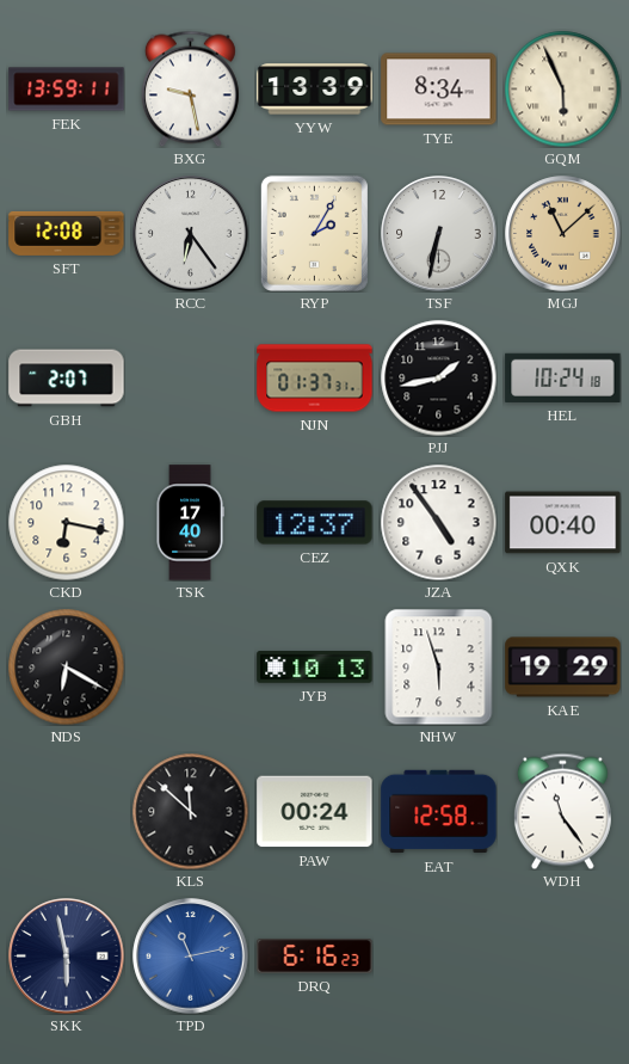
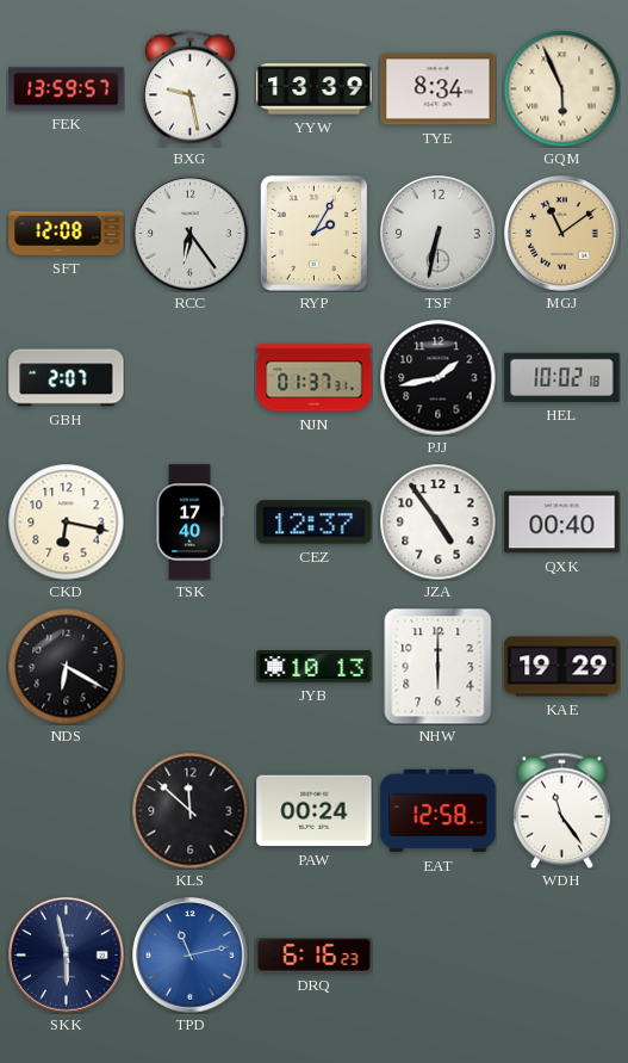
FEK: 13:59:11 -> 13:59:57 (67, 89)
MGJ: 11:08 -> 11:09 (562, 234)
HEL: 10:24 -> 10:02 (562, 377)
NHW: 5:57 -> 6:00 (439, 666)
